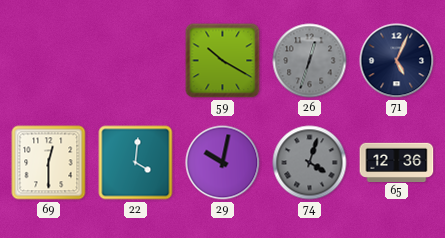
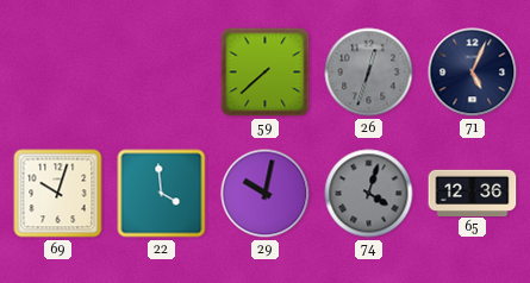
59: 10:20 -> 7:38 (266, 73)
69: 12:30 -> 10:03 (58, 194)
22: 4:01 -> 3:59 (162, 194)
